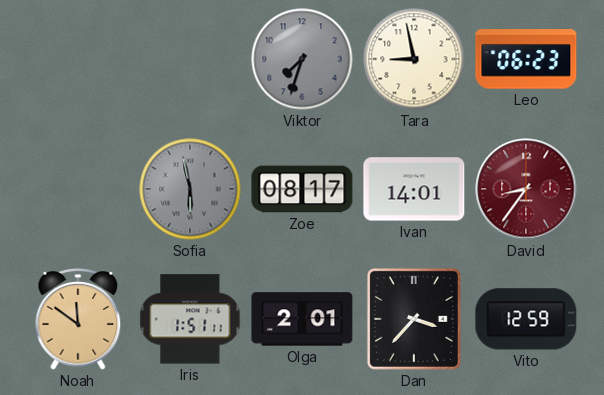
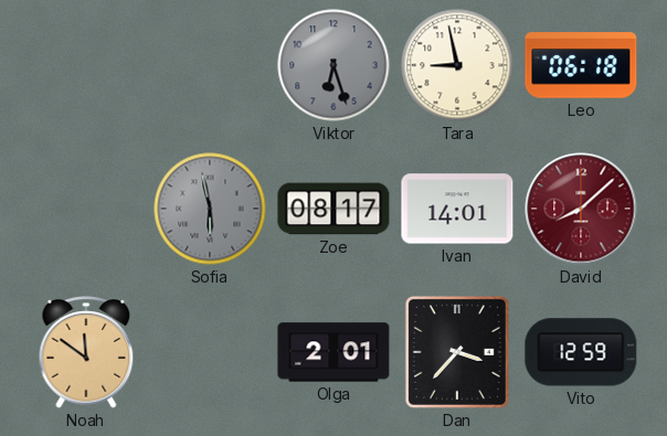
Viktor: 7:33 -> 6:27 (333, 65)
Leo: 06:23 -> 06:18 (581, 65)
David: 8:36 -> 8:08 (581, 209)
Iris: 1:51 -> none (190, 319)
